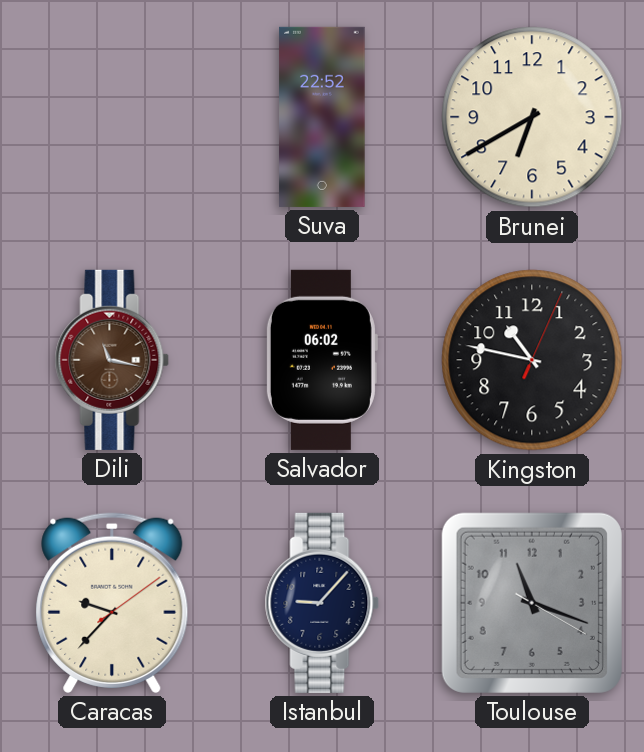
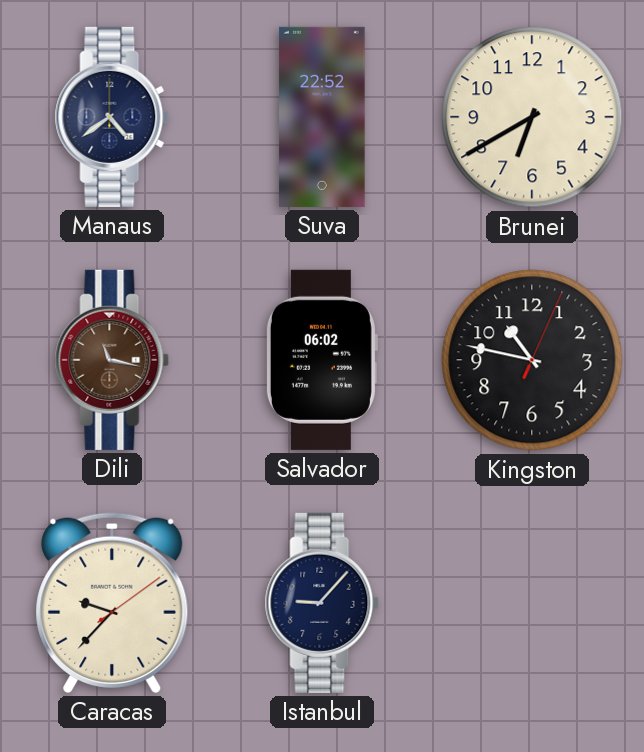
Manaus: none -> 4:39 (112, 117)
Toulouse: 11:18 -> none (532, 603)
